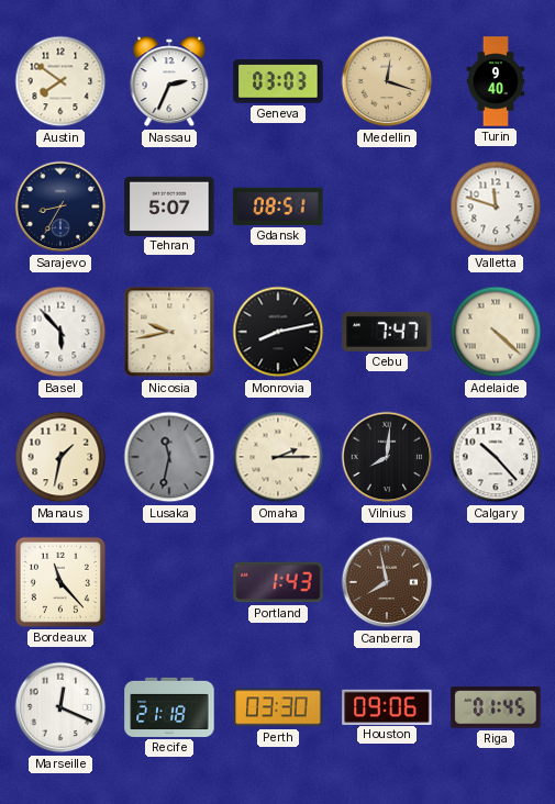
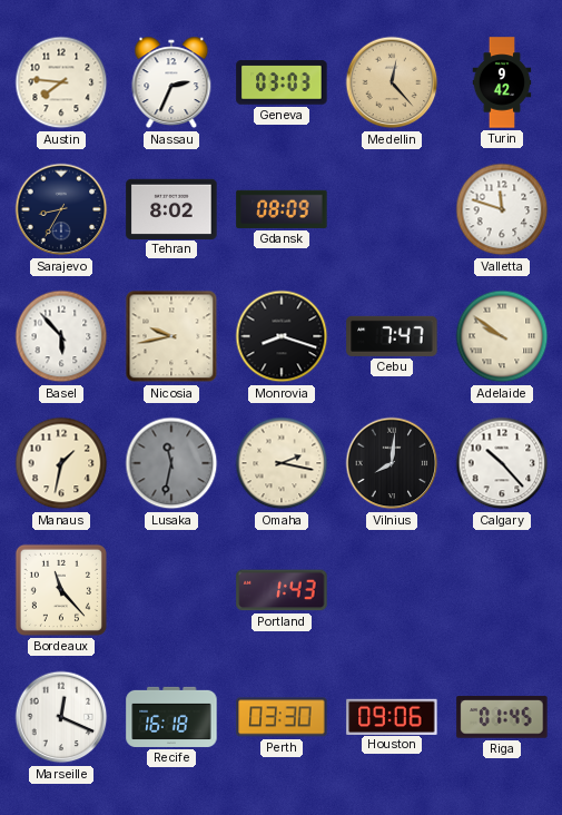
Austin: 7:51 -> 7:46 (61, 82)
Medellin: 12:18 -> 12:23 (392, 82)
Turin: 9:40 -> 9:42 (502, 82)
Tehran: 5:07 -> 8:02 (171, 208)
Gdansk: 08:51 -> 08:09 (282, 209)
Monrovia: 8:13 -> 8:18 (282, 336)
Adelaide: 4:22 -> 9:51 (502, 336)
Omaha: 2:15 -> 2:17 (282, 463)
Canberra: 7:58 -> none (387, 582)
Recife: 21:18 -> 16:18 (171, 717)
